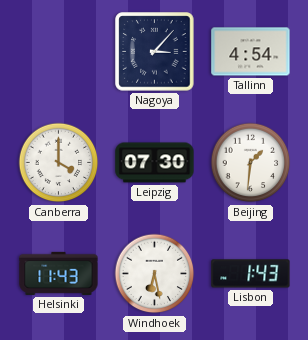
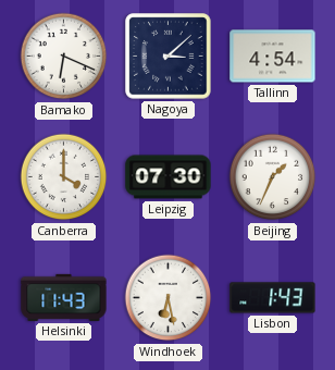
Bamako: none -> 6:19 (64, 57)
Nagoya: 3:07 -> 3:08 (169, 57)
Beijing: 1:31 -> 1:34 (273, 177)
